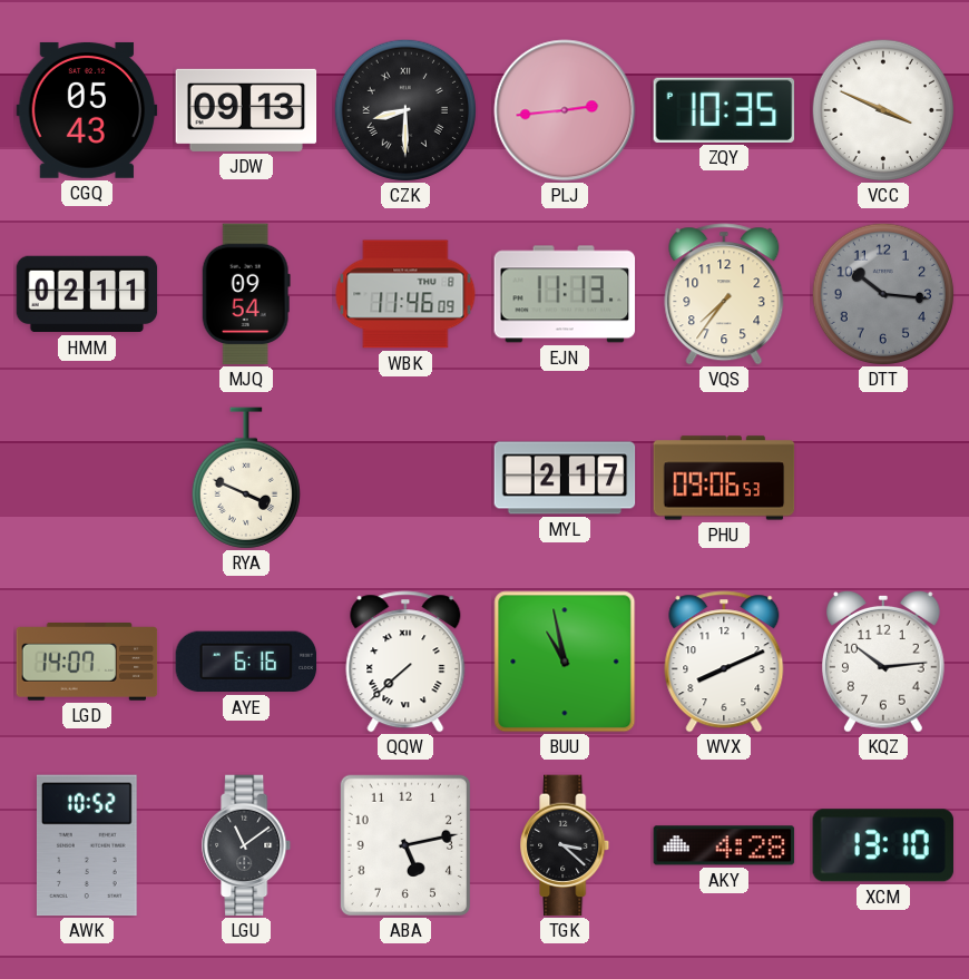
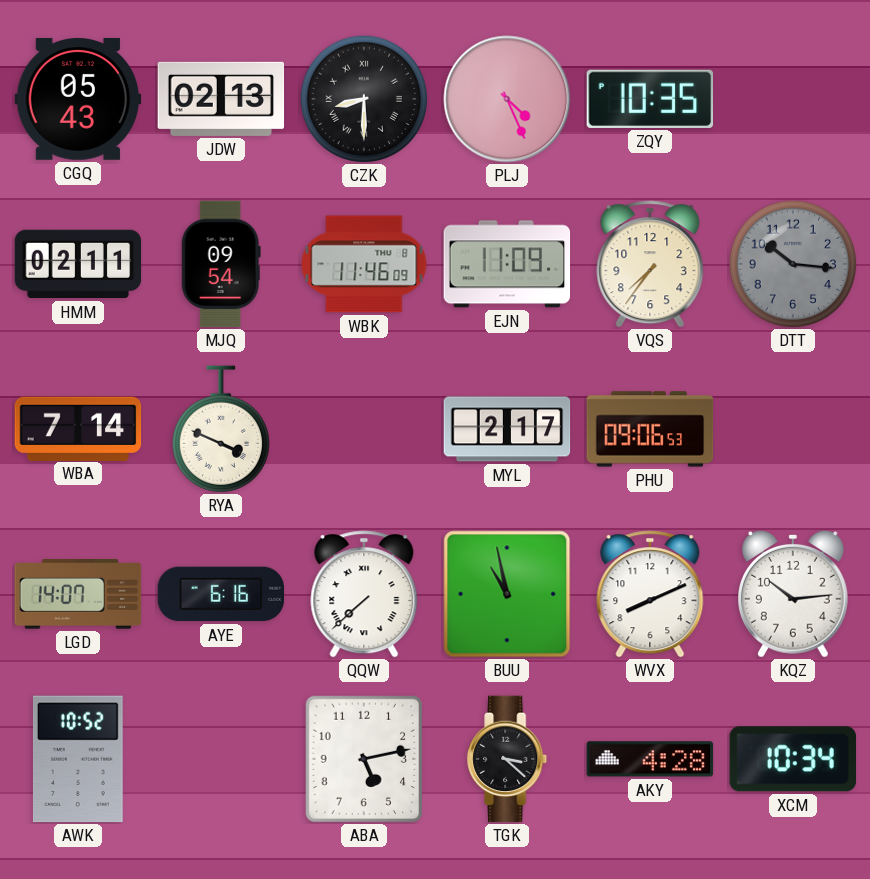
JDW: 09:13 -> 02:13 (221, 99)
PLJ: 2:44 -> 4:26 (507, 99)
VCC: 3:49 -> none (882, 109)
EJN: 11:13 -> 11:09 (507, 264)
WBA: none -> 7:14 (78, 428)
LGU: 11:09 -> none (247, 845)
XCM: 13:10 -> 10:34 (792, 759)
